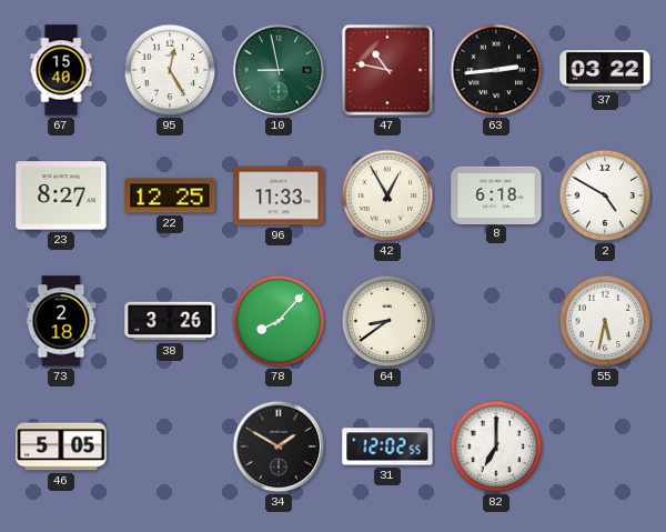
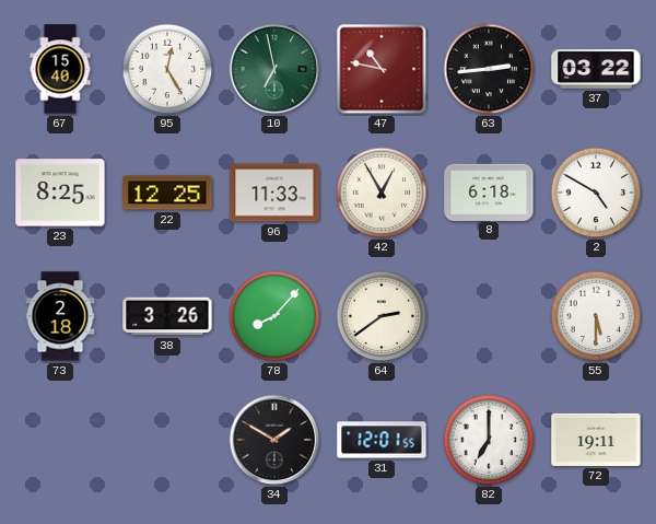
10: 8:58 -> 6:58 (274, 69)
23: 8:27 -> 8:25 (60, 193)
64: 8:39 -> 2:39 (382, 316)
55: 5:32 -> 5:30 (596, 316)
46: 5:05 -> none (61, 446)
31: 12:02 -> 12:01 (382, 440)
72: none -> 19:11 (596, 440)
